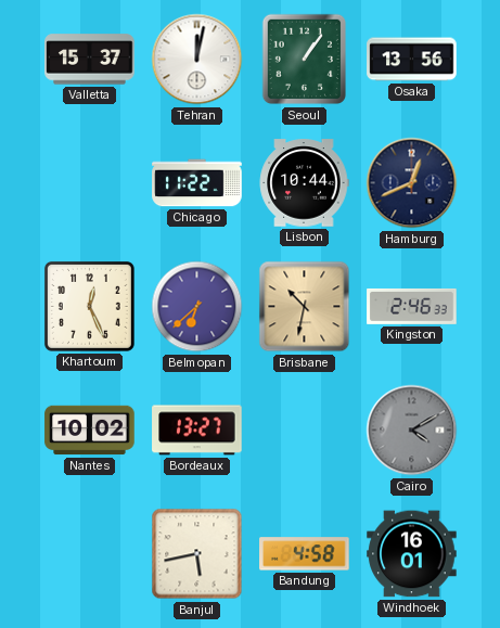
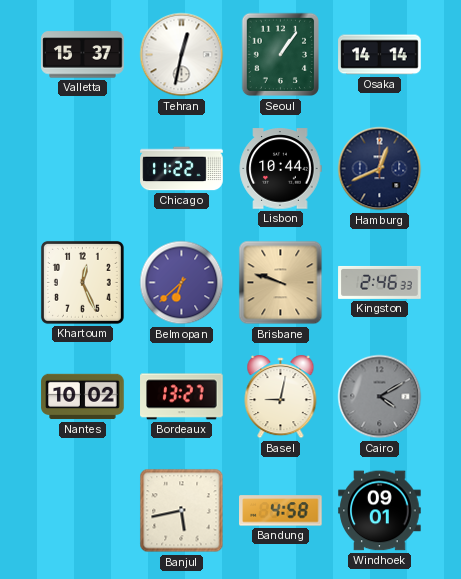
Tehran: 12:02 -> 12:32 (182, 55)
Osaka: 13:56 -> 14:14 (380, 55)
Brisbane: 10:32 -> 9:48 (281, 283)
Basel: none -> 9:02 (281, 397)
Windhoek: 16:01 -> 09:01 (380, 511)
